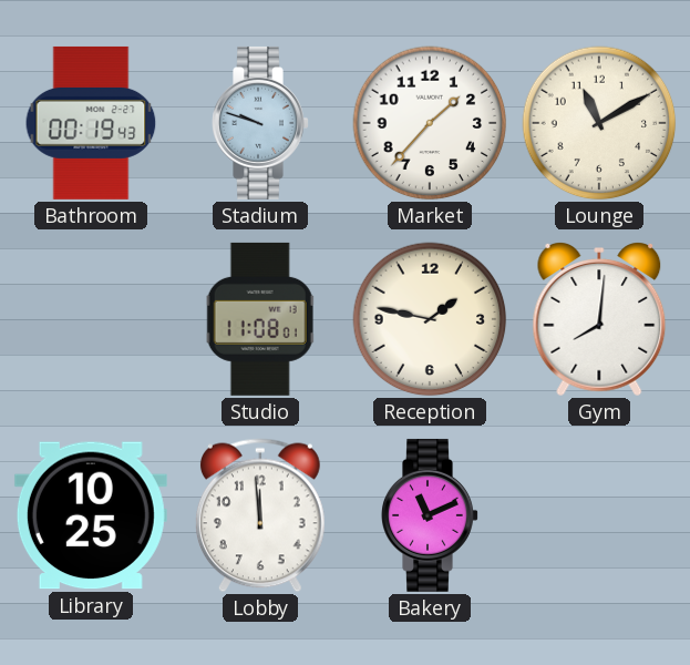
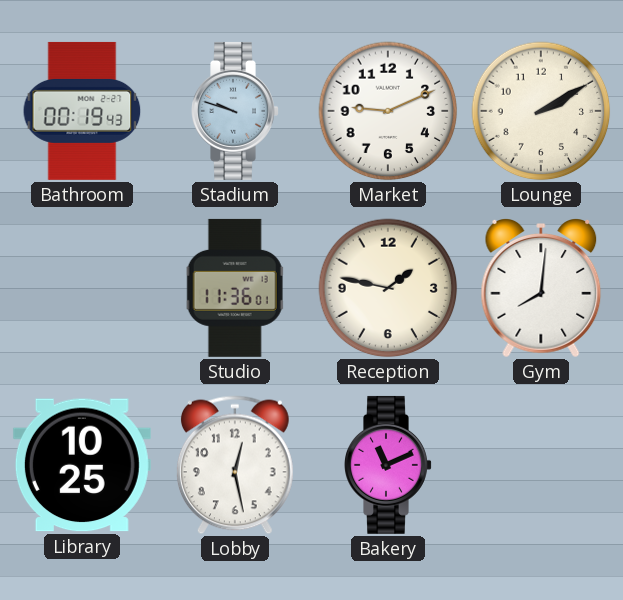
Market: 1:37 -> 9:11 (388, 111)
Lounge: 11:10 -> 2:10 (541, 111)
Studio: 11:08 -> 11:36 (235, 288)
Lobby: 11:59 -> 12:28 (235, 465)
